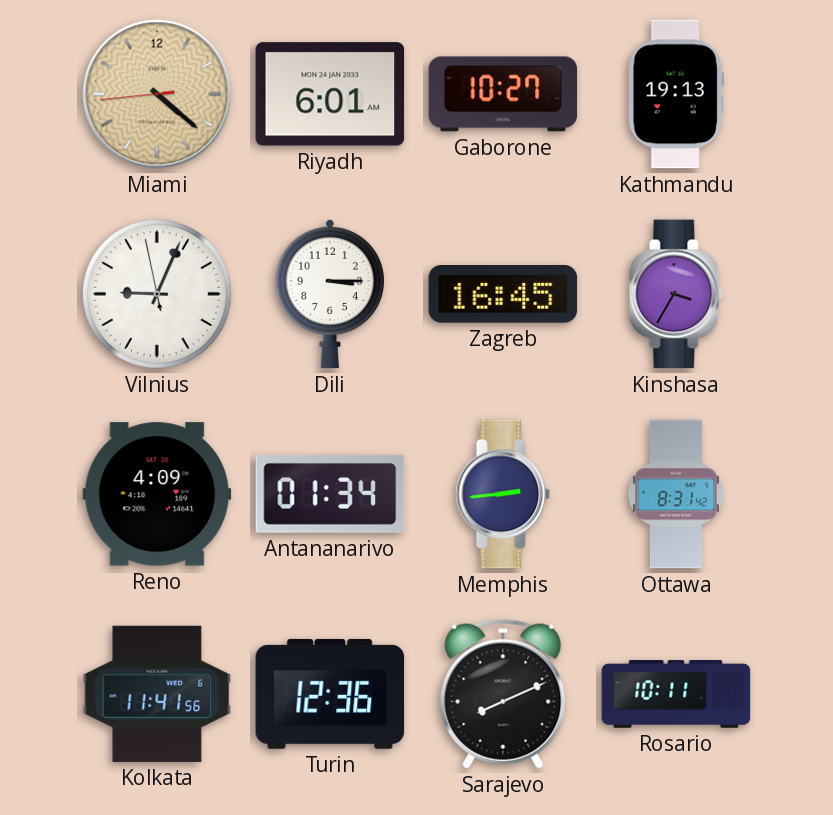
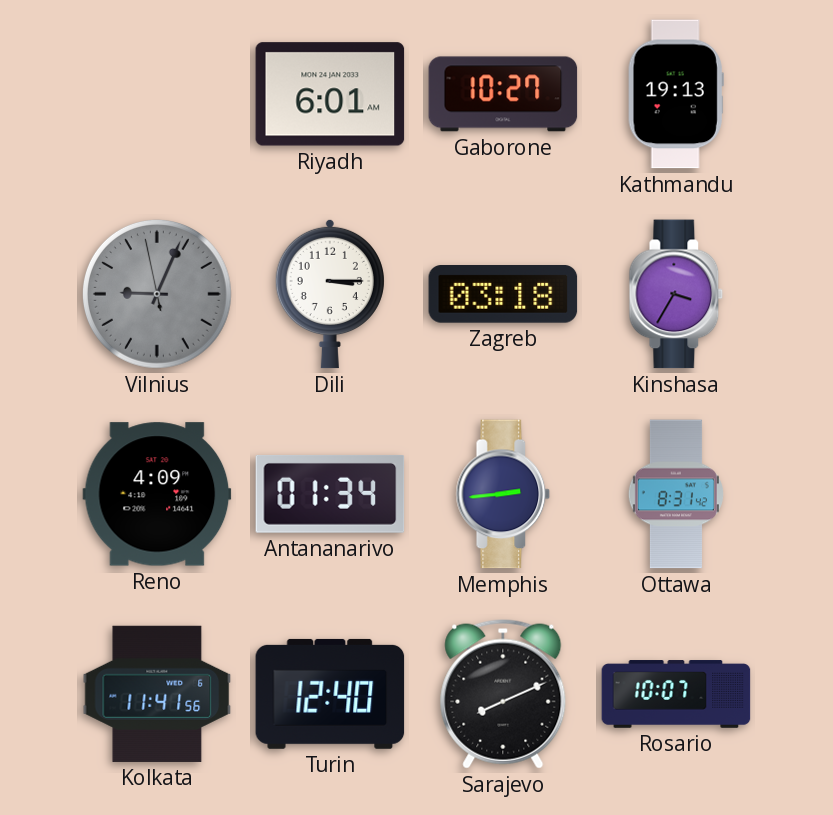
Miami: 4:21 -> none (157, 94)
Vilnius dial: white -> grey (157, 294)
Zagreb: 16:45 -> 03:18 (503, 295)
Turin: 12:36 -> 12:40 (330, 694)
Rosario: 10:11 -> 10:07 (676, 694)
